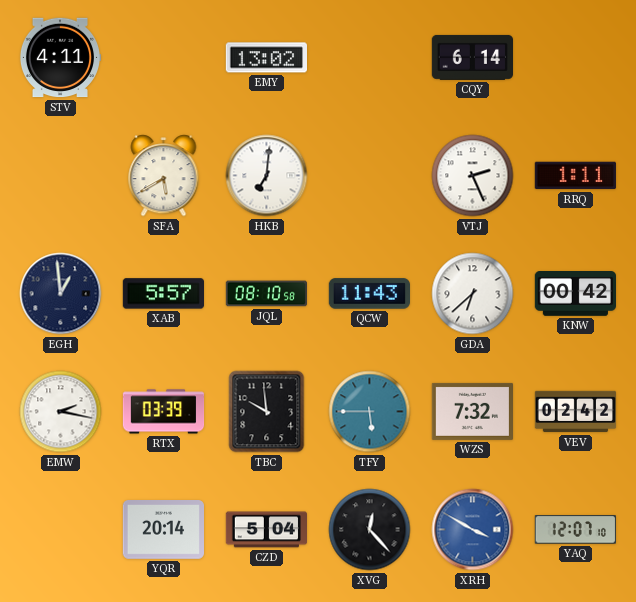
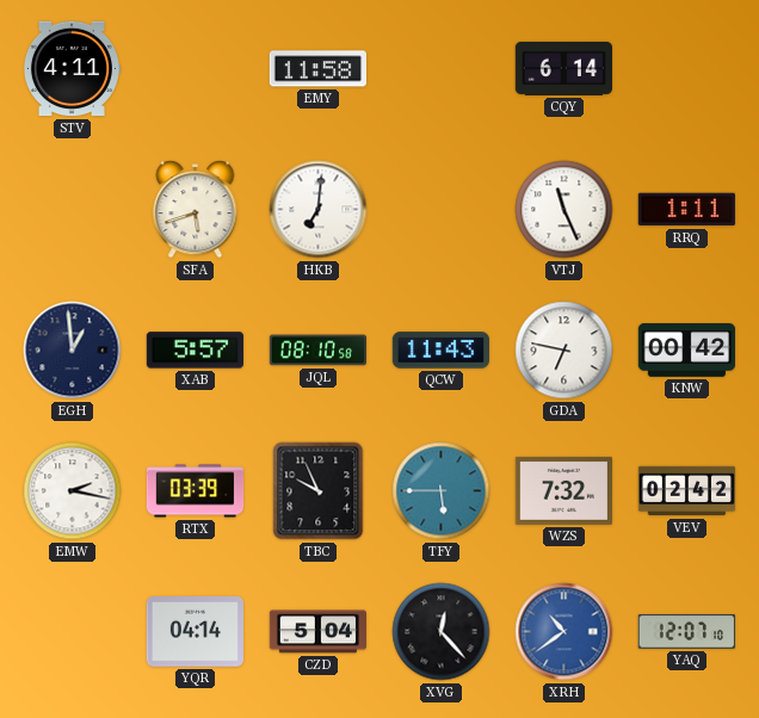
EMY: 13:02 -> 11:58 (317, 69)
SFA: 5:40 -> 5:42 (196, 210)
VTJ: 2:26 -> 11:26 (564, 210)
GDA: 6:38 -> 6:47 (564, 351)
TBC: 9:59 -> 9:56 (319, 491)
YQR: 20:14 -> 04:14 (195, 632)
XRH: 3:50 -> 10:39 (564, 632)
